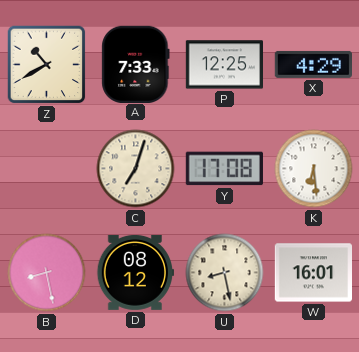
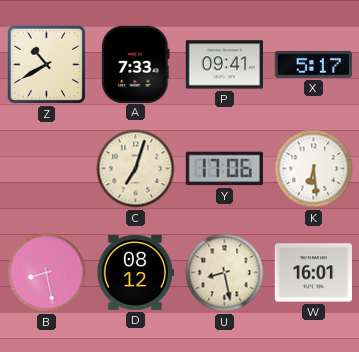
P: 12:25 -> 09:41 (225, 65)
X: 4:29 -> 5:17 (313, 64)
Y: 17:08 -> 17:06 (224, 169)
